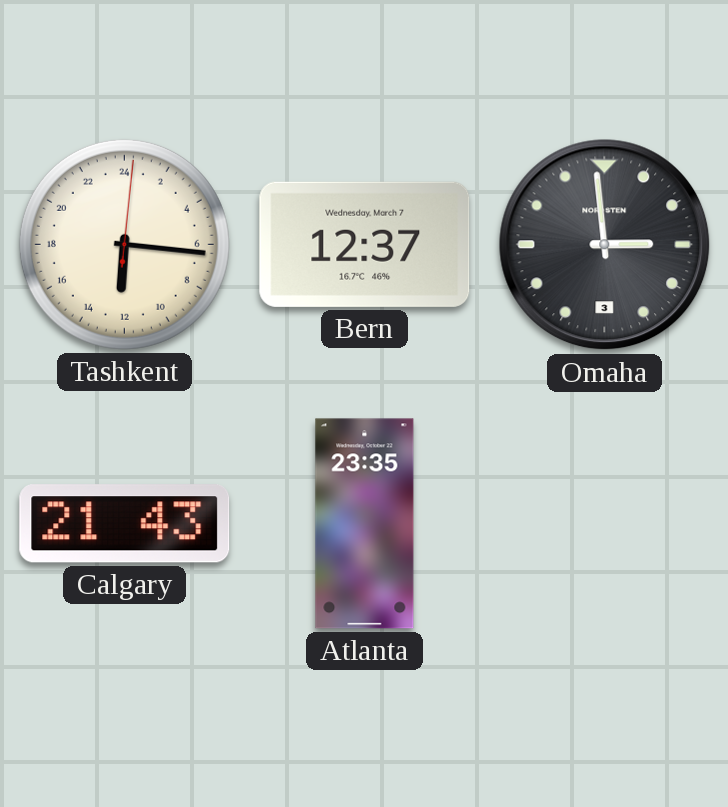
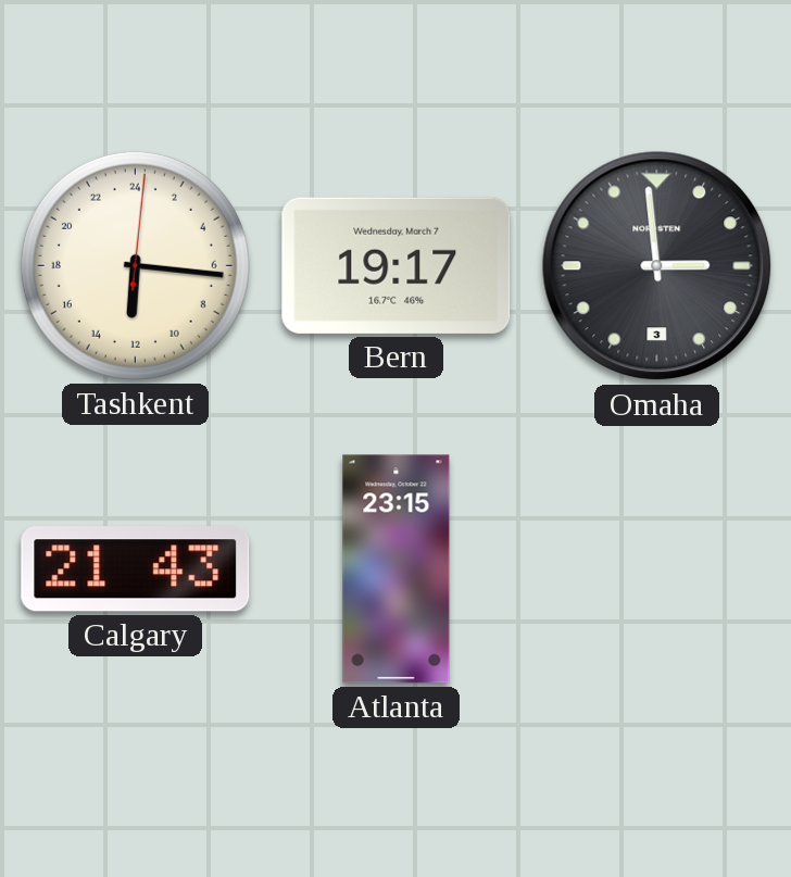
Bern: 12:37 -> 19:17 (397, 265)
Atlanta: 23:35 -> 23:15 (397, 569)
